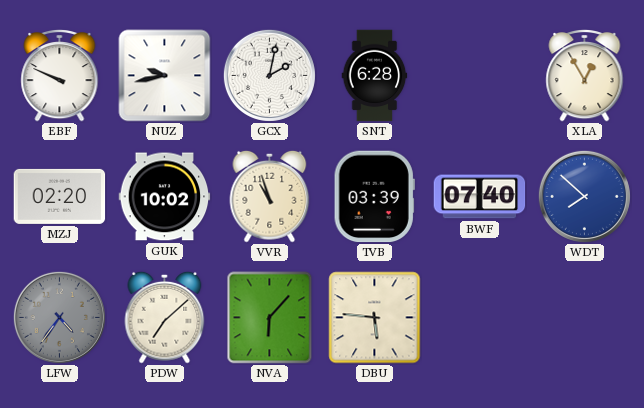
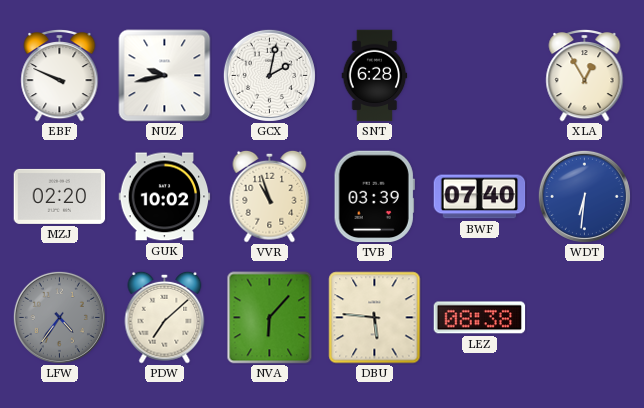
WDT: 7:52 -> 6:31 (584, 196)
LEZ: none -> 08:38 (480, 318)
